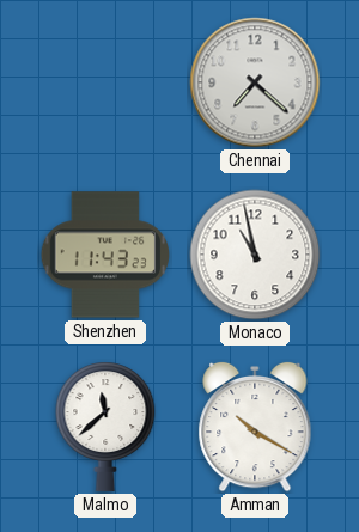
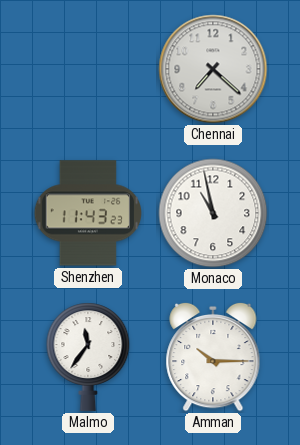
Malmo: 11:38 -> 11:36 (88, 357)
Amman: 10:20 -> 10:15 (213, 357)
